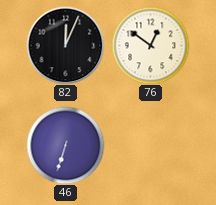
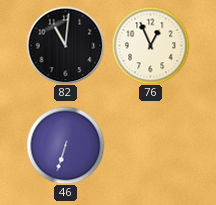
82: 12:04 -> 11:01 (65, 45)
76: 12:51 -> 12:56 (150, 45)
